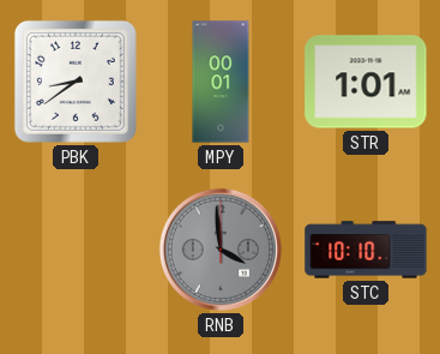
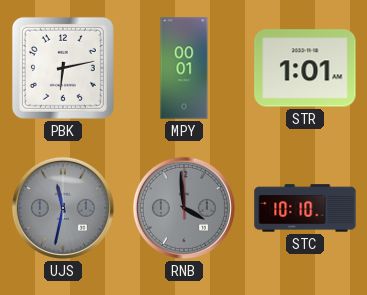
PBK: 8:39 -> 6:13 (63, 68)
UJS: none -> 11:32 (63, 208)
